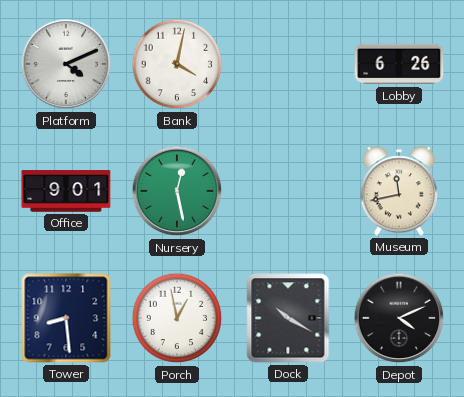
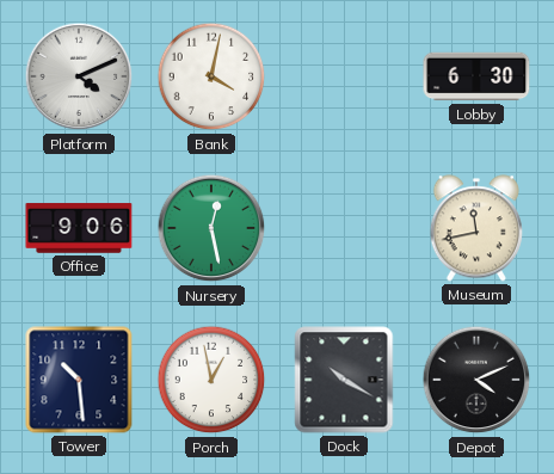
Lobby: 6:26 -> 6:30 (476, 76)
Office: 9:01 -> 9:06 (79, 228)
Tower: 8:29 -> 10:29 (79, 380)
